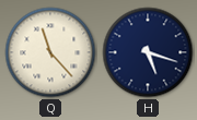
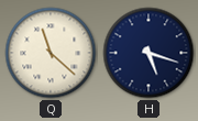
Q: 11:23 -> 11:22 (51, 53)
